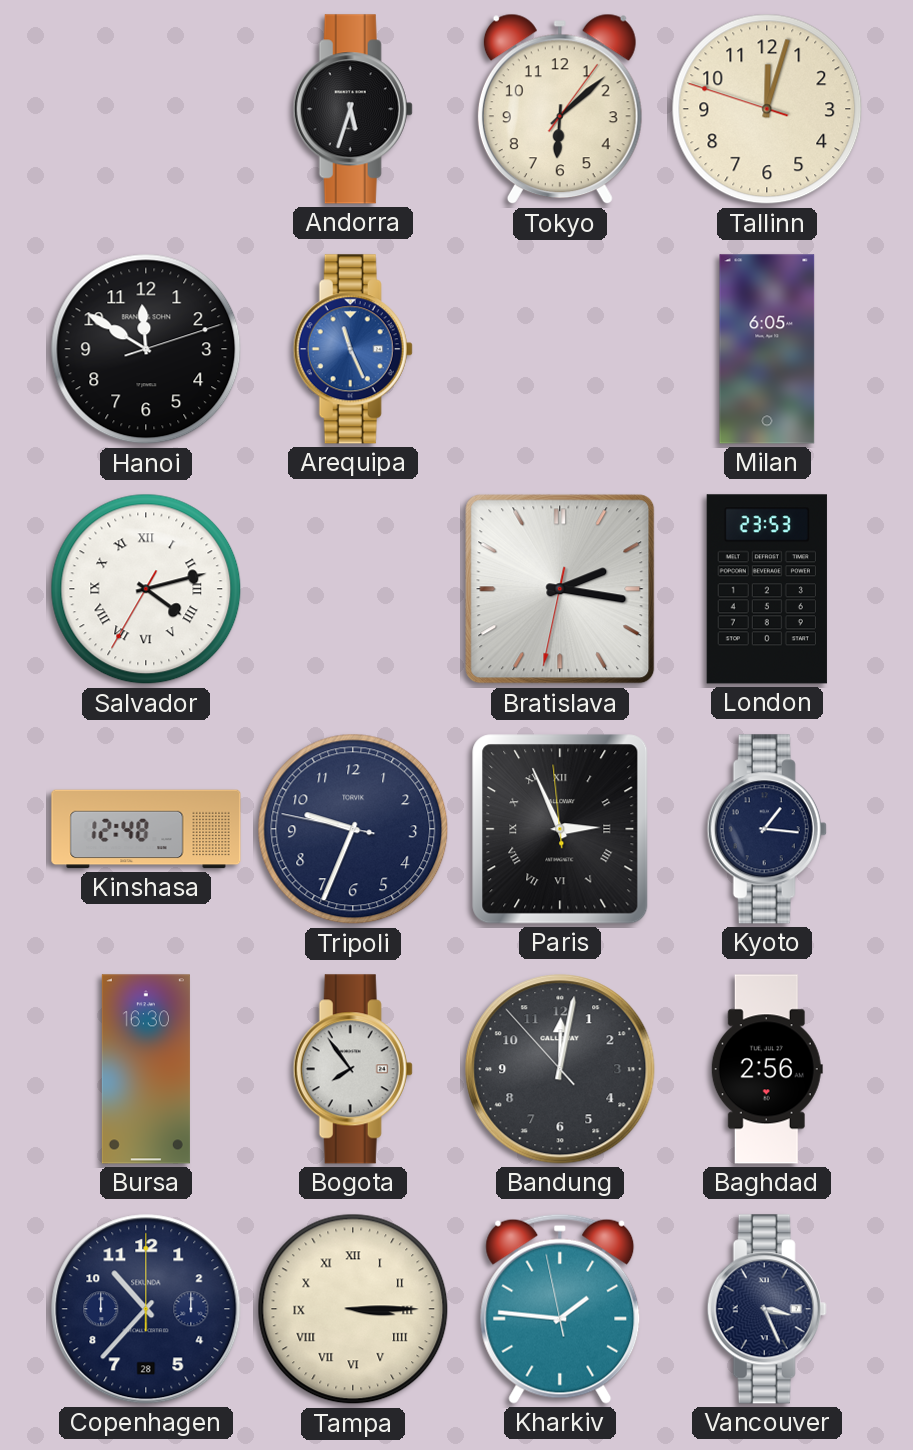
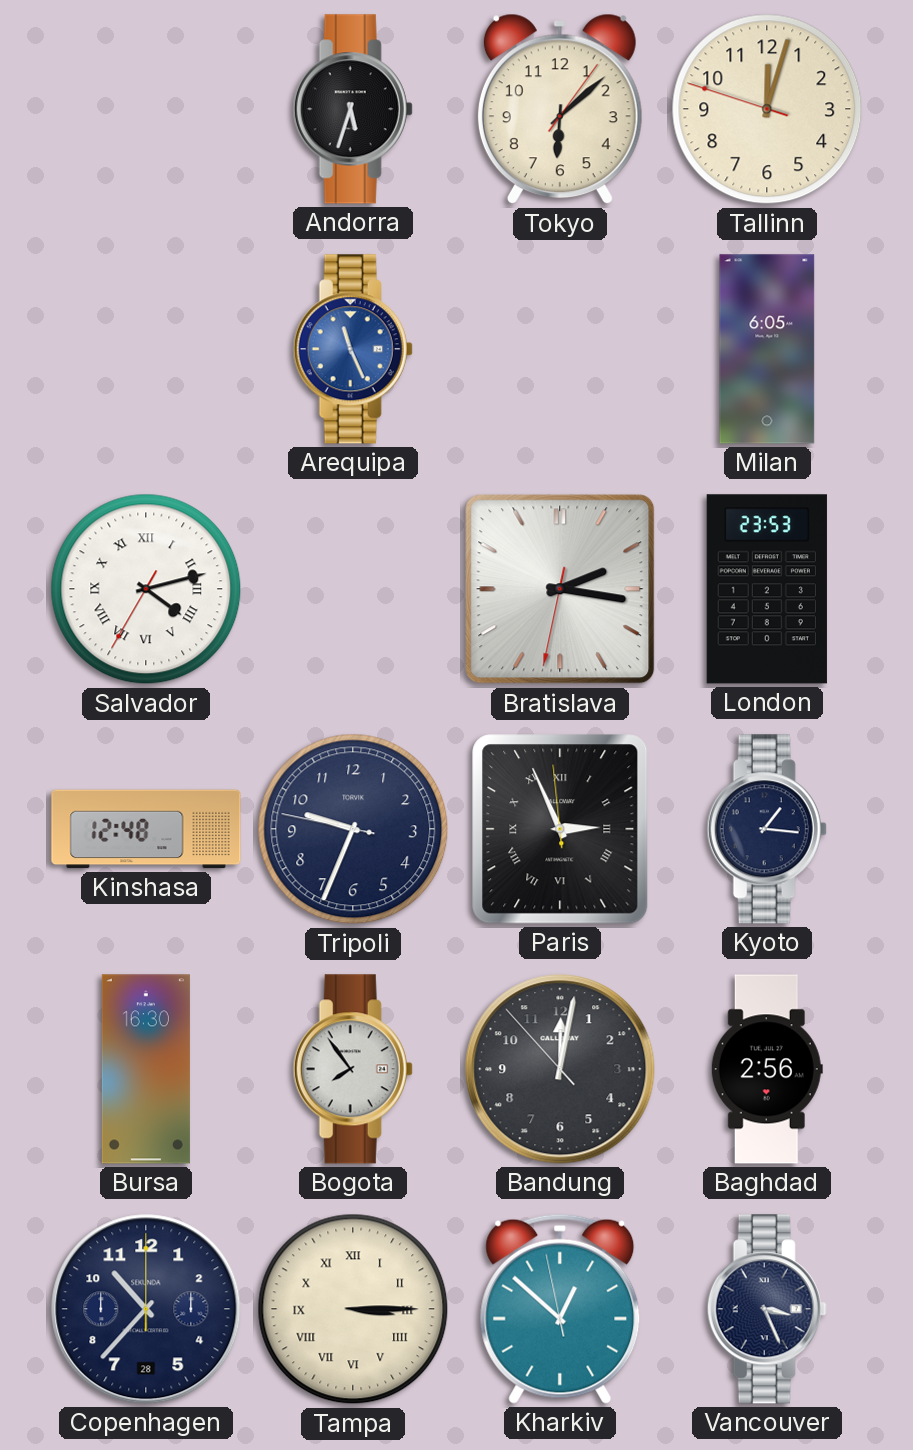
Hanoi: 11:50 -> none (146, 349)
Kharkiv: 1:45 -> 12:51 (560, 1309)
